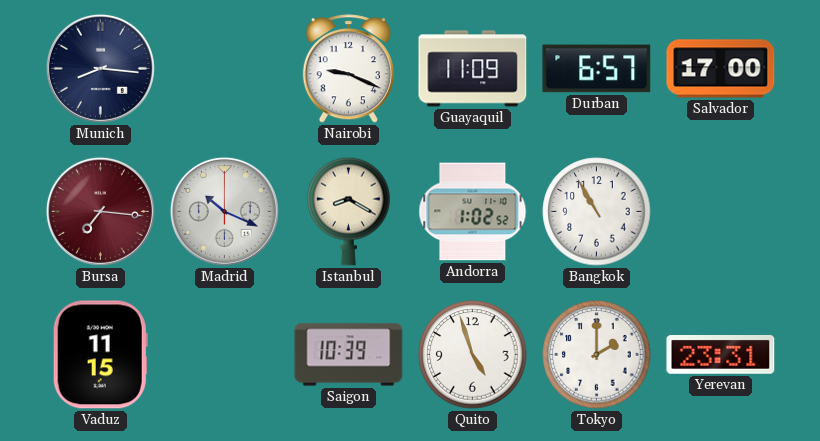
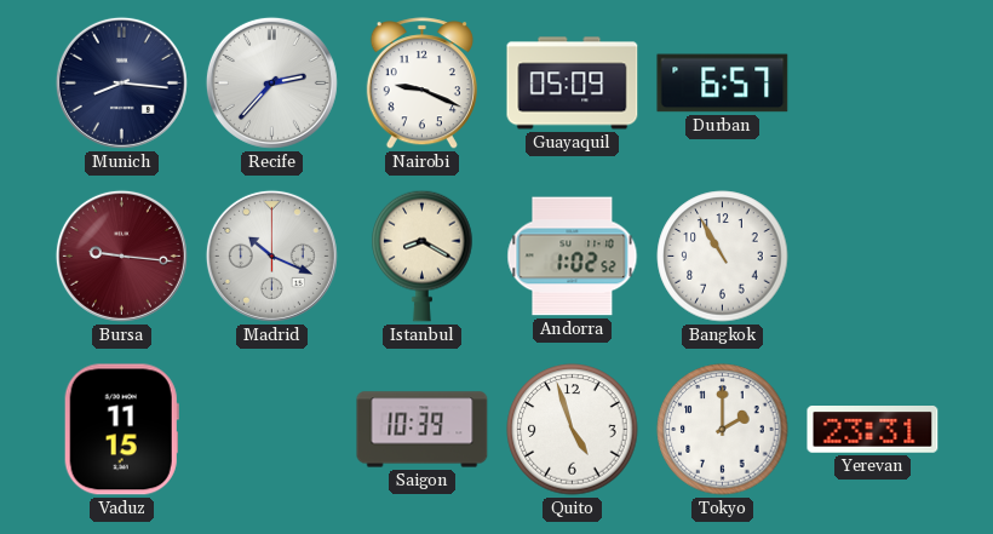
Recife: none -> 2:37 (271, 82)
Guayaquil: 11:09 -> 05:09 (573, 84)
Salvador: 17:00 -> none (721, 69)
Bursa: 7:16 -> 9:16 (121, 255)
